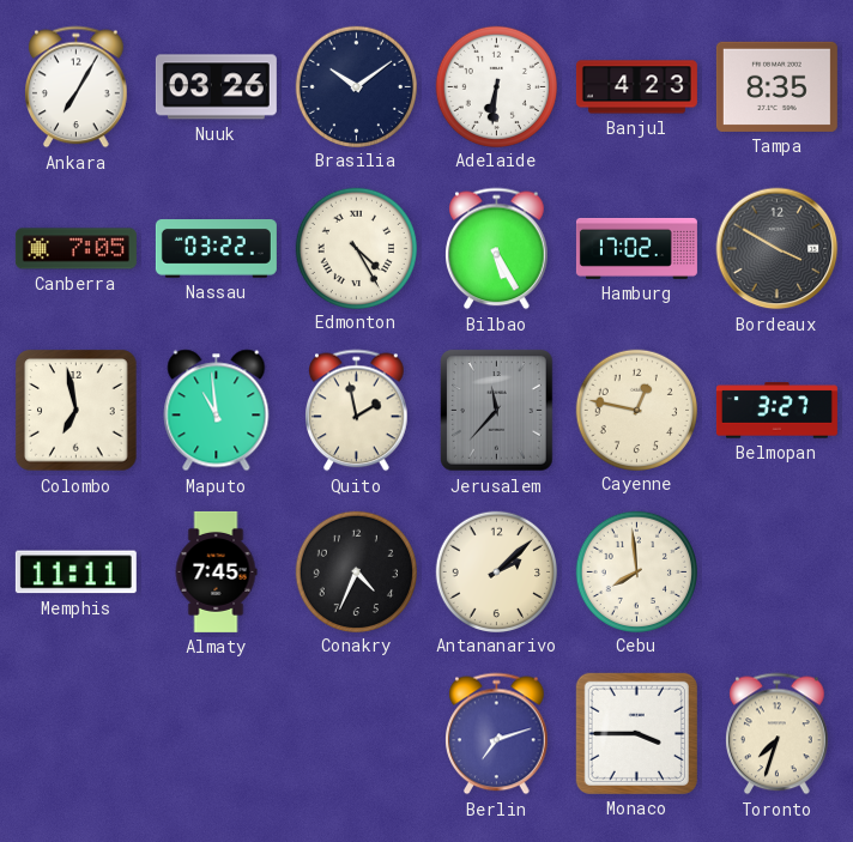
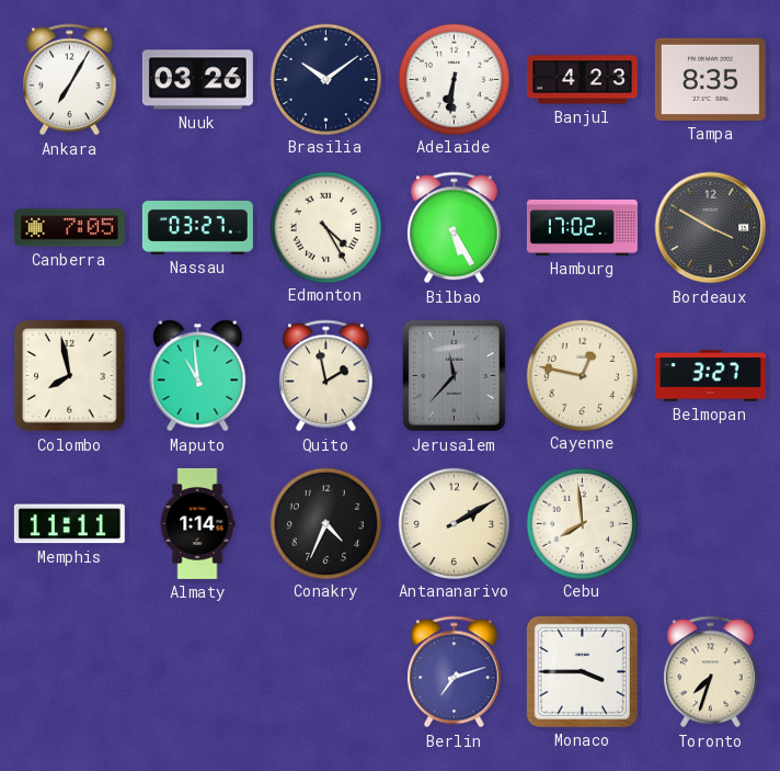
Nassau: 03:22 -> 03:27 (197, 228)
Colombo: 6:58 -> 7:58 (70, 376)
Almaty: 7:45 -> 1:14 (197, 523)
Antananarivo: 2:08 -> 2:10 (454, 523)
